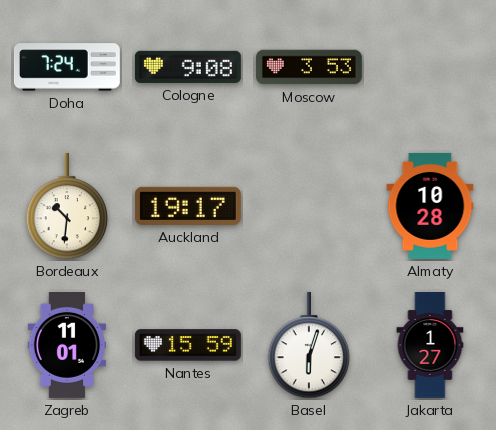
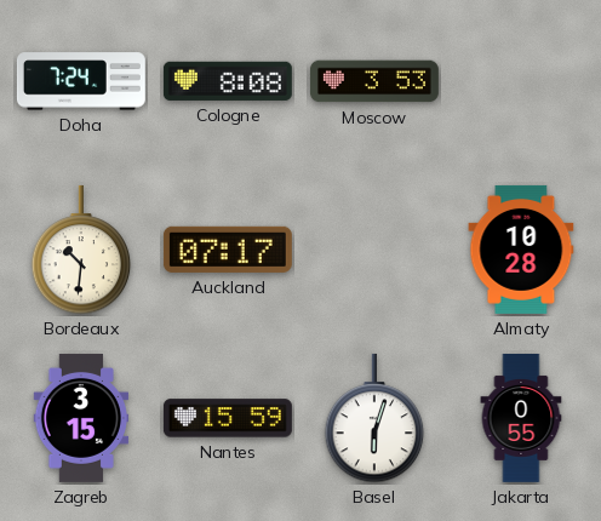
Cologne: 9:08 -> 8:08 (228, 81)
Auckland: 19:17 -> 07:17 (228, 250)
Zagreb: 11:01 -> 3:15 (81, 418)
Jakarta: 1:27 -> 0:55 (521, 418)
